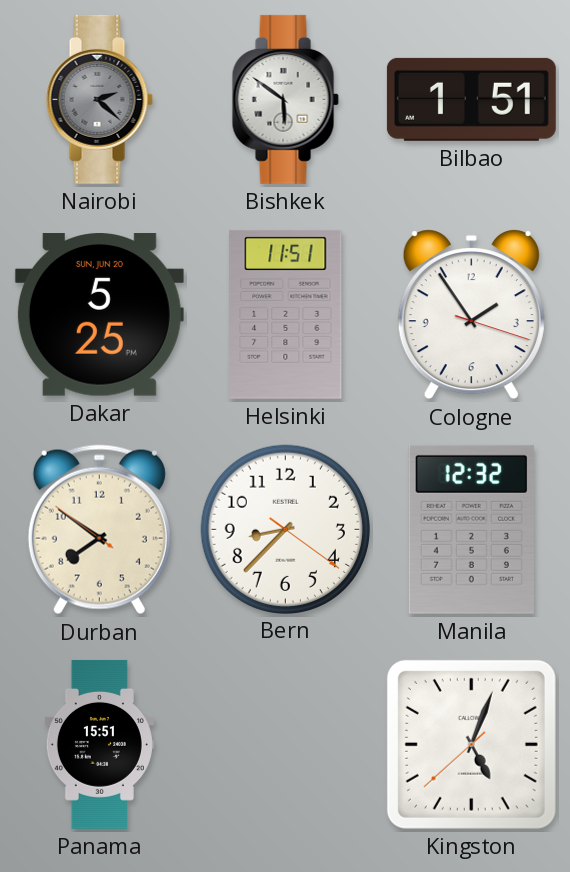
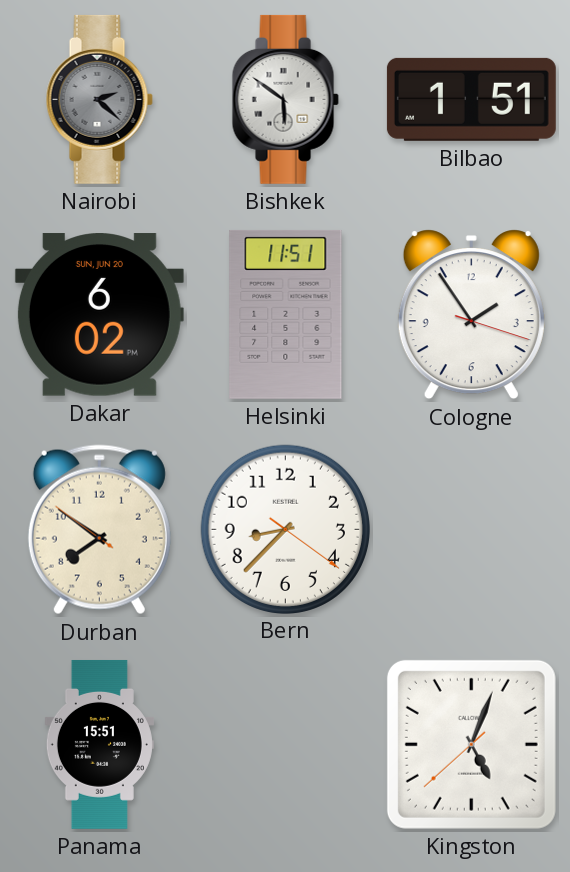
Dakar: 5:25 -> 6:02 (99, 315)
Manila: 12:32 -> none (471, 529)
